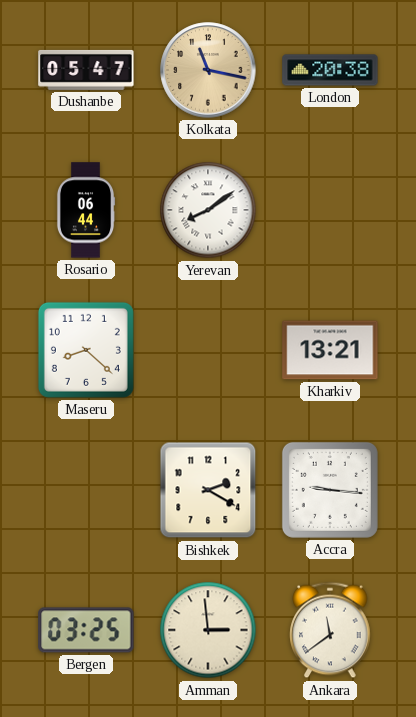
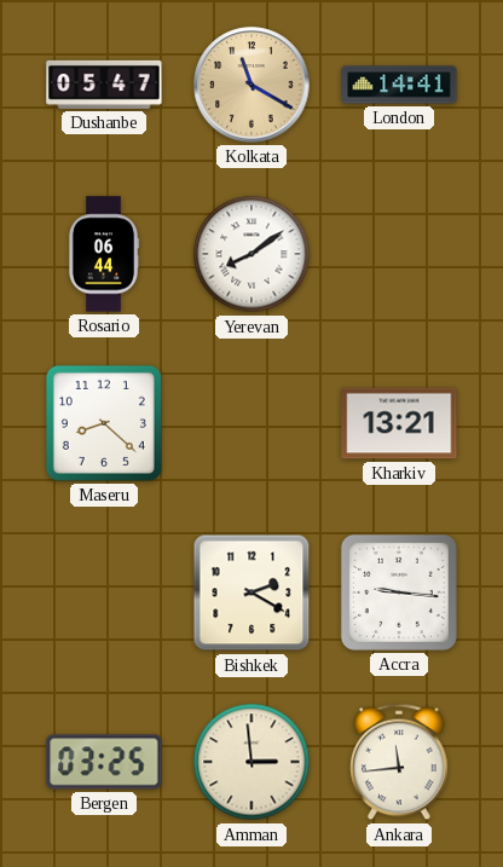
Kolkata: 11:17 -> 11:20 (251, 85)
London: 20:38 -> 14:41 (399, 85)
Ankara: 11:39 -> 11:44 (399, 762)
